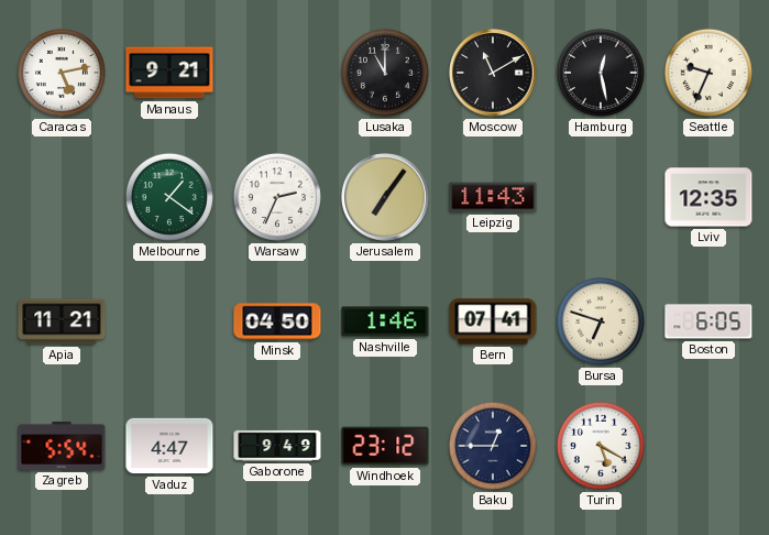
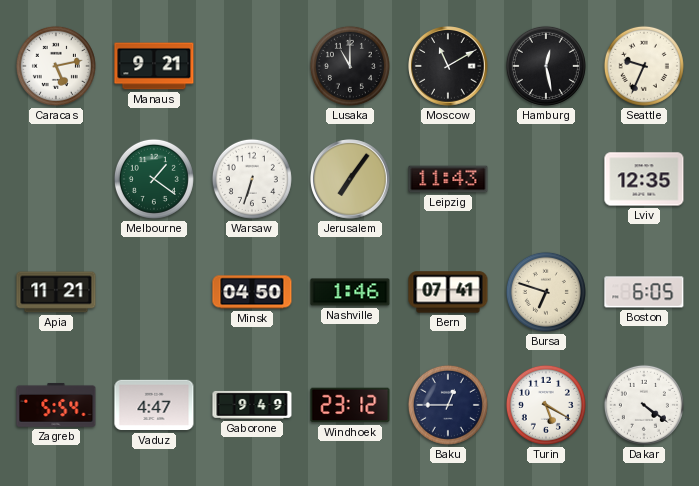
Warsaw: 2:34 -> 6:33 (252, 179)
Dakar: none -> 4:21 (644, 405)
